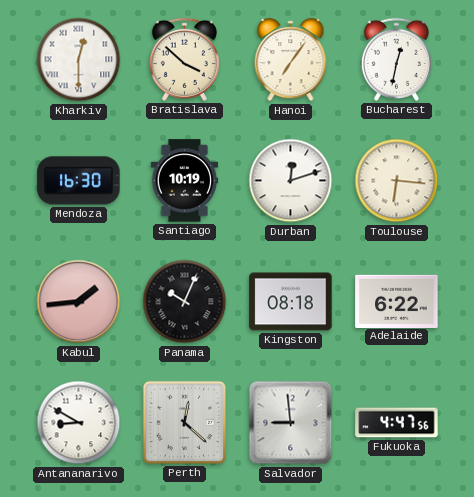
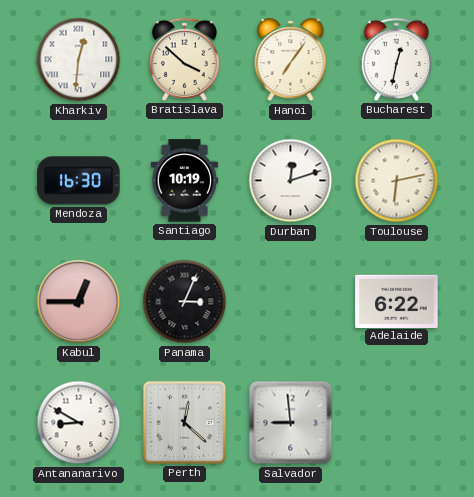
Kharkiv: 12:30 -> 12:31 (79, 60)
Toulouse: 6:16 -> 6:13 (397, 181)
Kabul: 1:44 -> 12:45 (79, 302)
Panama: 10:04 -> 3:04 (185, 302)
Kingston: 08:18 -> none (291, 302)
Fukuoka: 4:47 -> none (397, 423)
